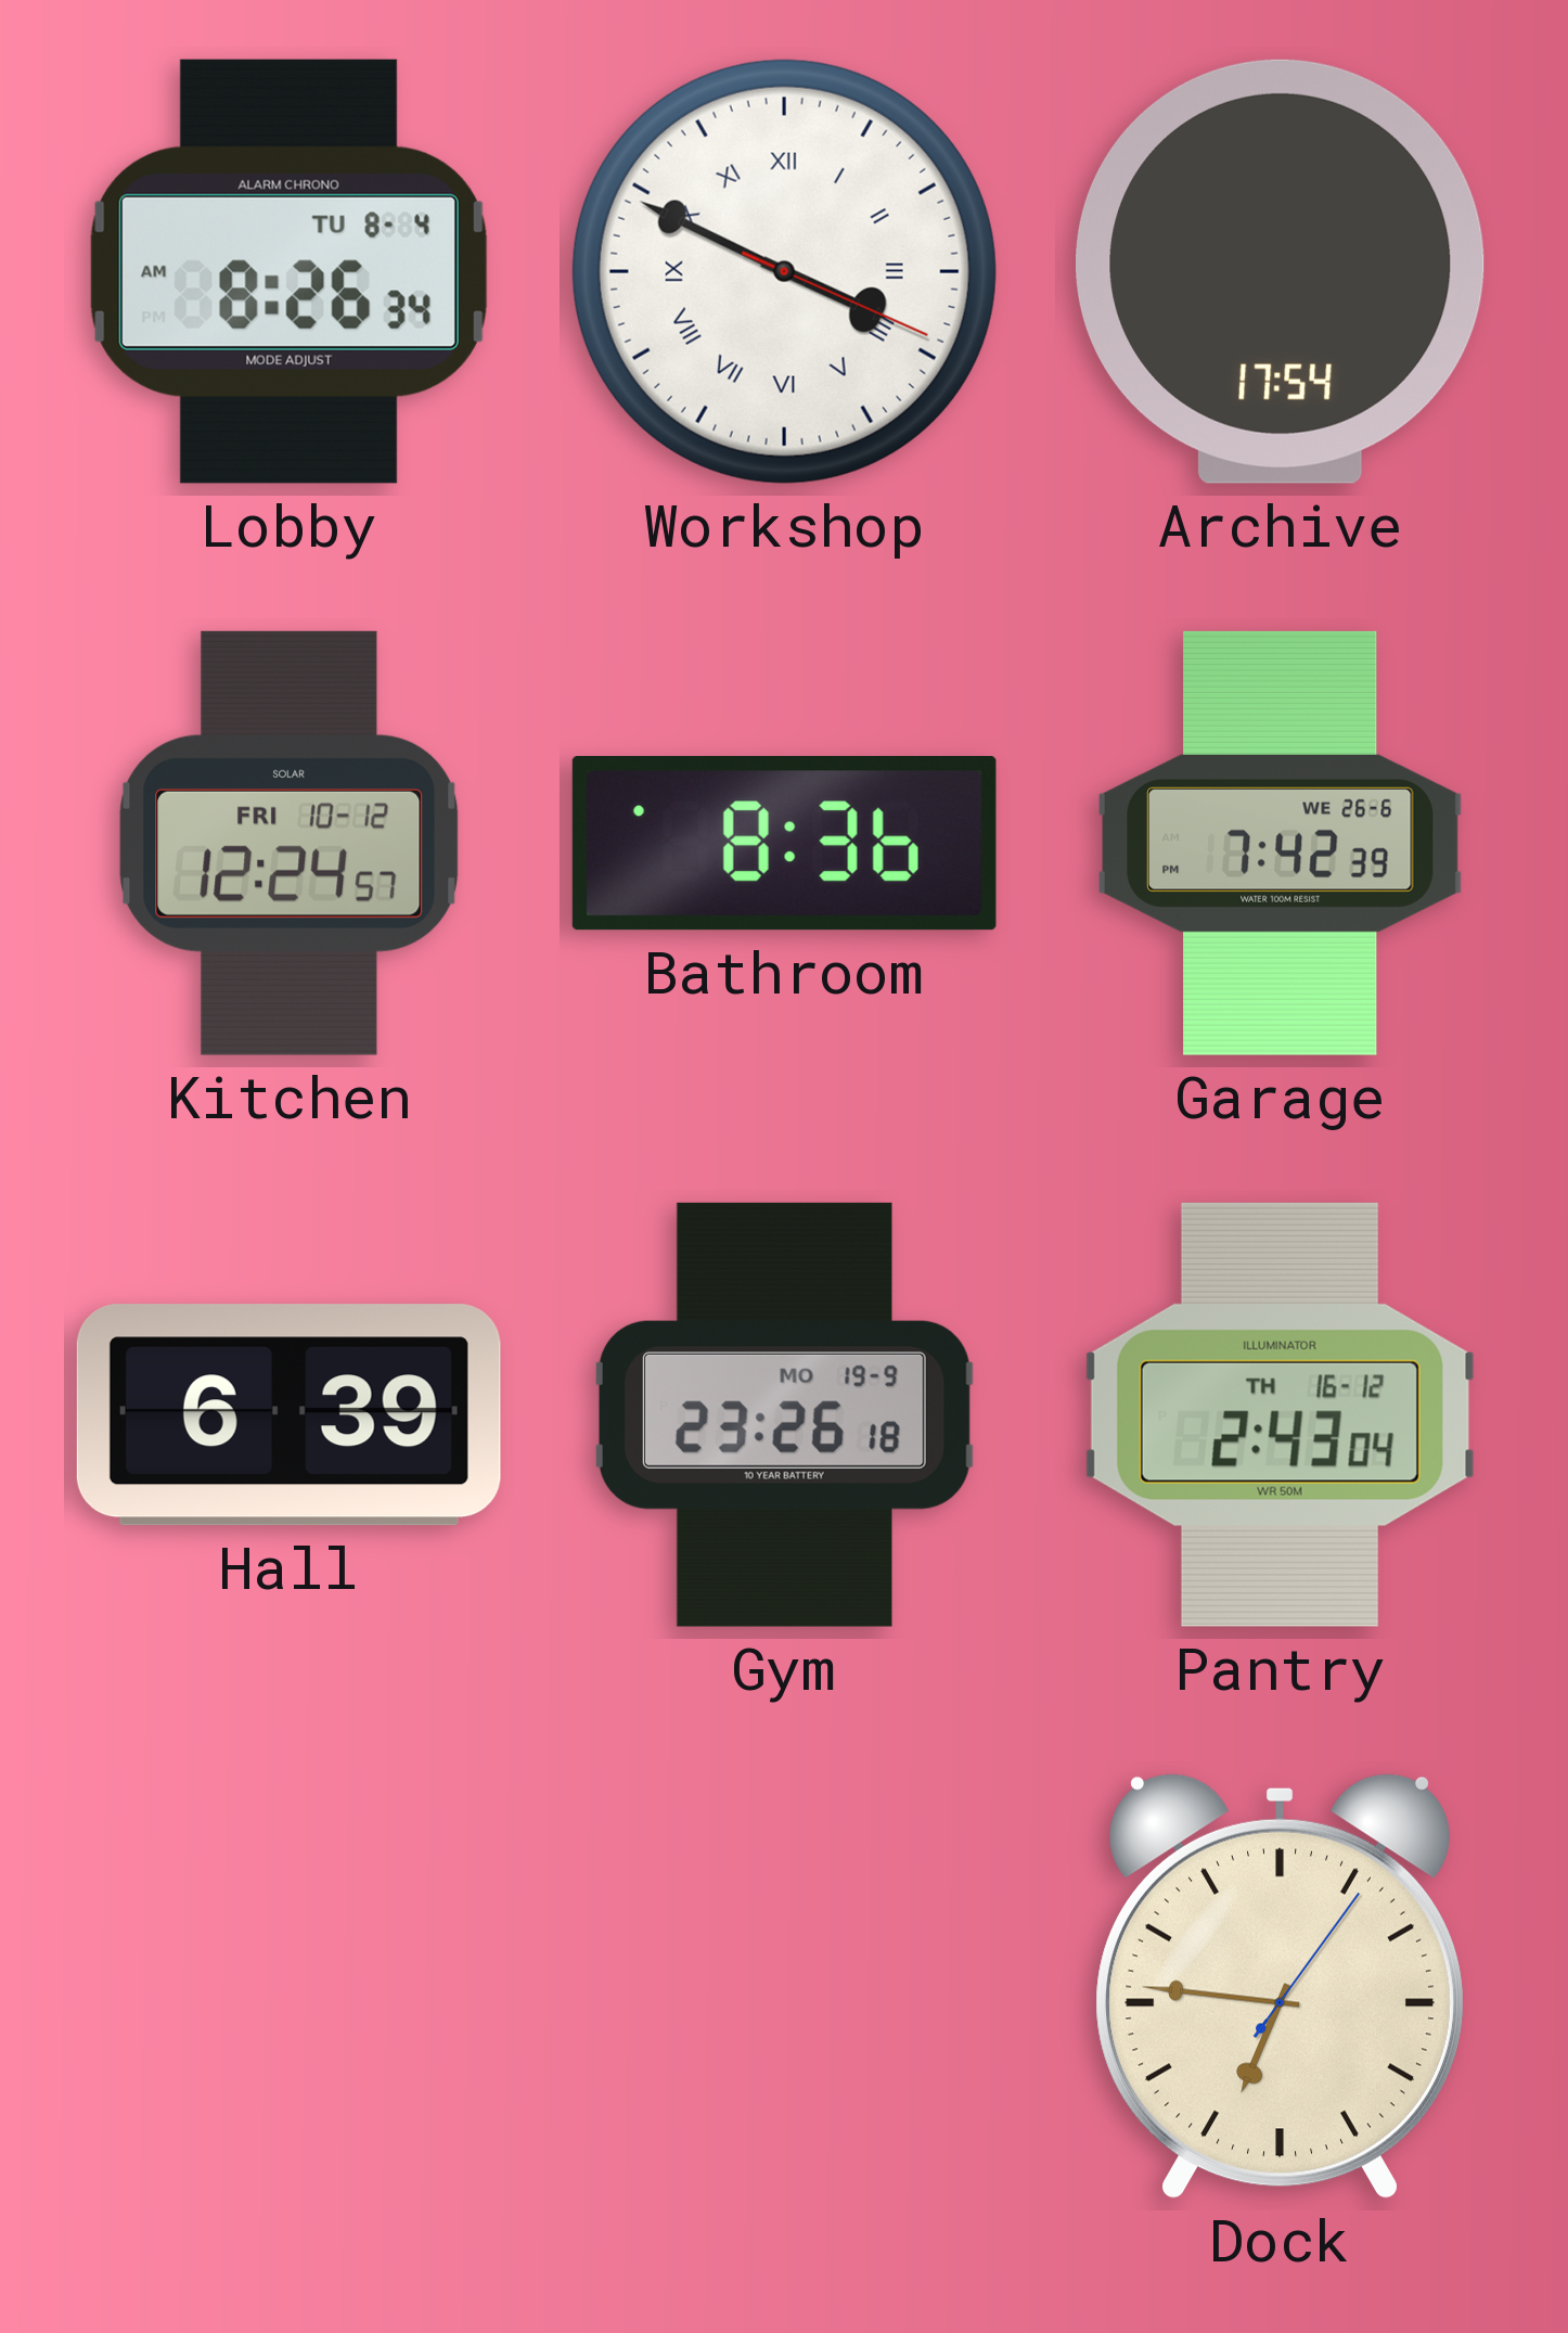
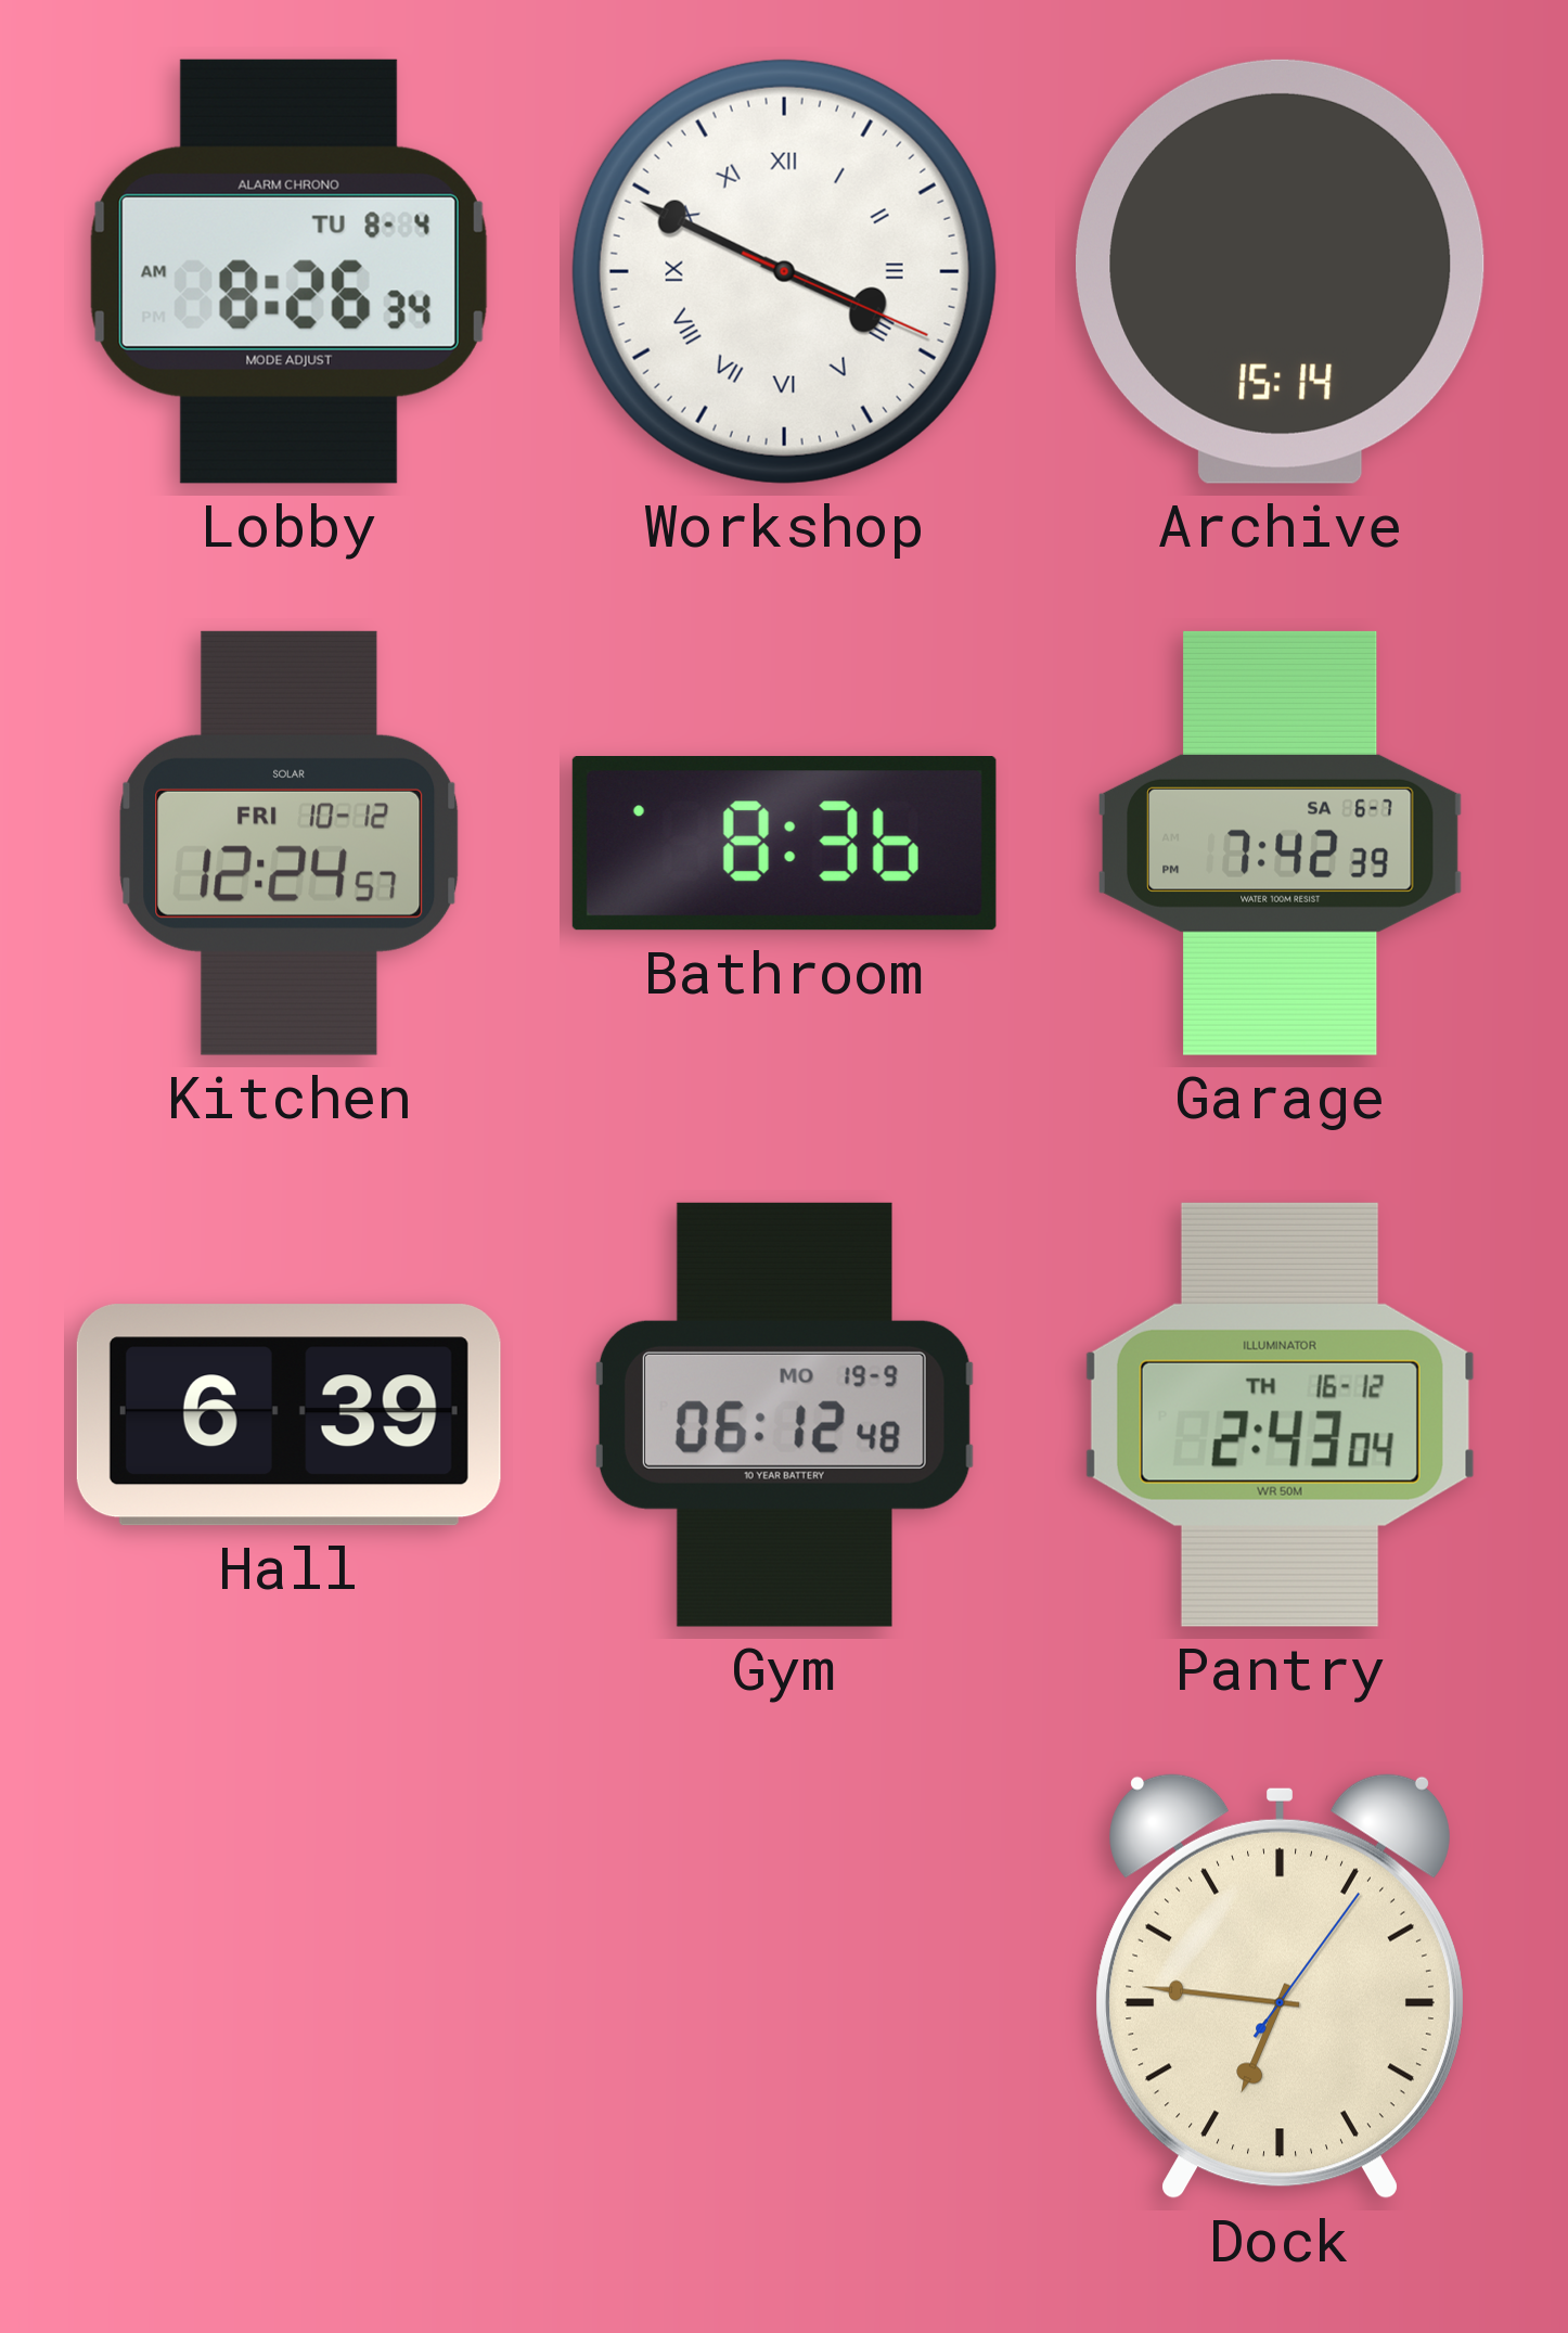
Archive: 17:54 -> 15:14 (1281, 271)
Garage date: WE 26-6 -> SA 6-7 (1280, 843)
Gym: 23:26 -> 06:12 (784, 1414)
